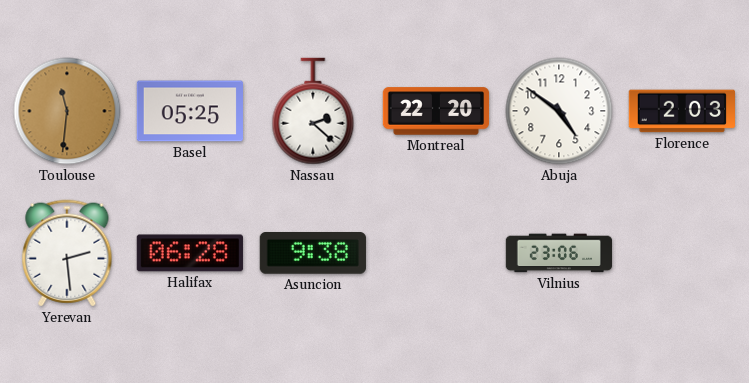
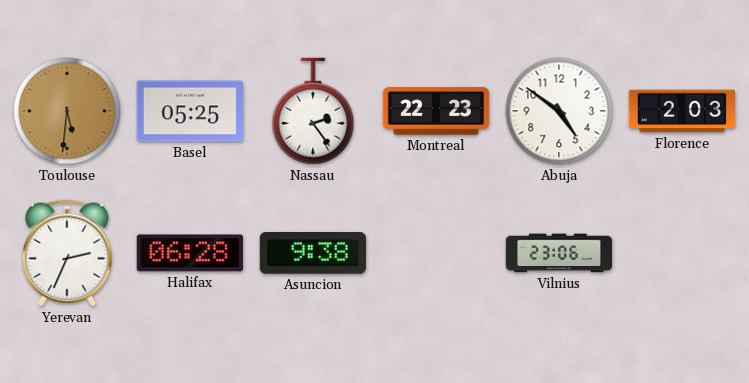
Toulouse: 11:31 -> 5:31 (67, 111)
Nassau: 2:22 -> 2:24 (313, 111)
Montreal: 22:20 -> 22:23 (436, 111)
Yerevan: 2:29 -> 2:34 (67, 253)
